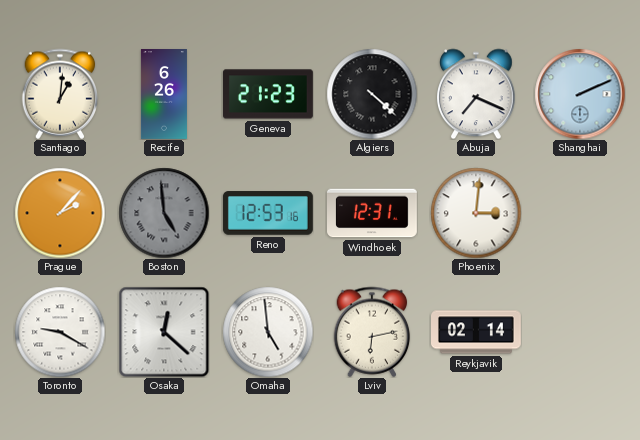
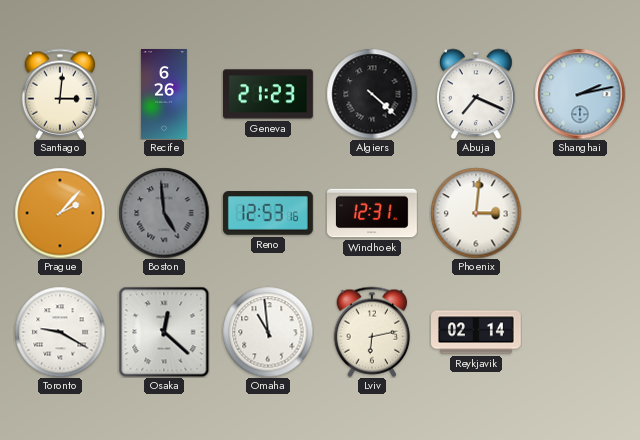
Santiago: 1:01 -> 3:01 (60, 94)
Shanghai: 2:11 -> 2:13 (580, 94)
Omaha: 4:59 -> 10:59 (268, 332)
